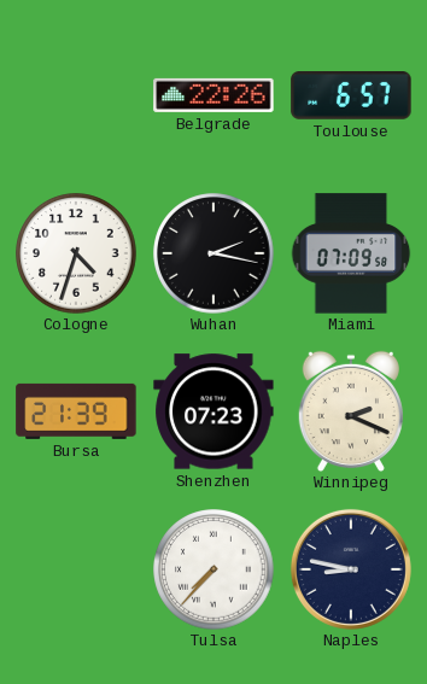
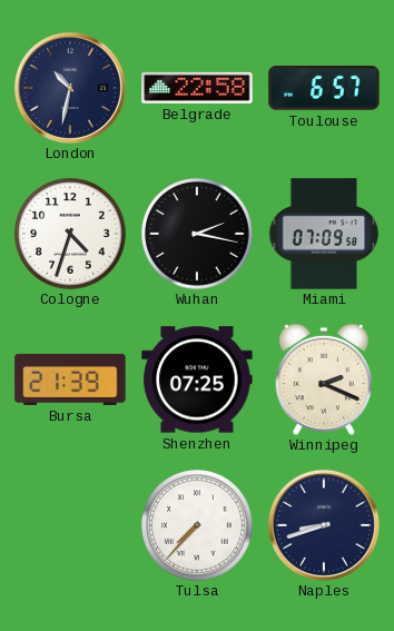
London: none -> 10:32 (70, 88)
Belgrade: 22:26 -> 22:58 (197, 88)
Shenzhen: 07:23 -> 07:25 (197, 379)
Naples: 8:47 -> 8:42 (324, 525)
